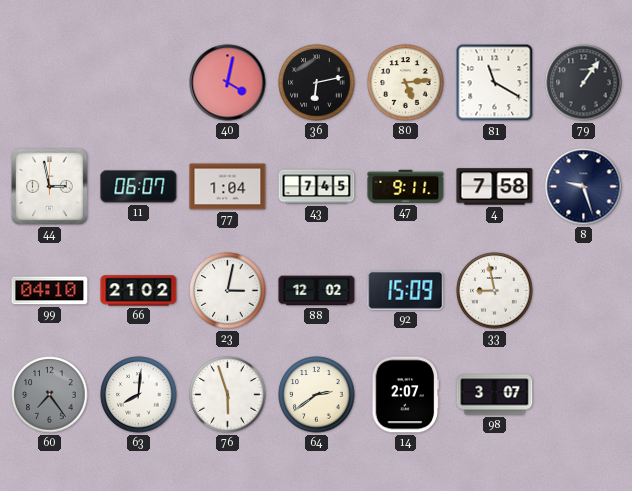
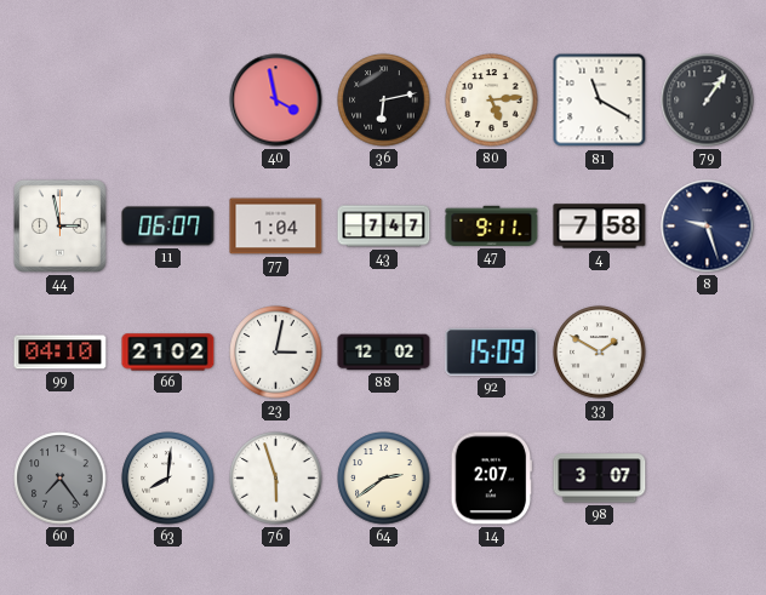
40: 4:02 -> 3:58 (276, 101)
43: 7:45 -> 7:47 (384, 227)
33: 8:58 -> 1:50 (600, 353)
